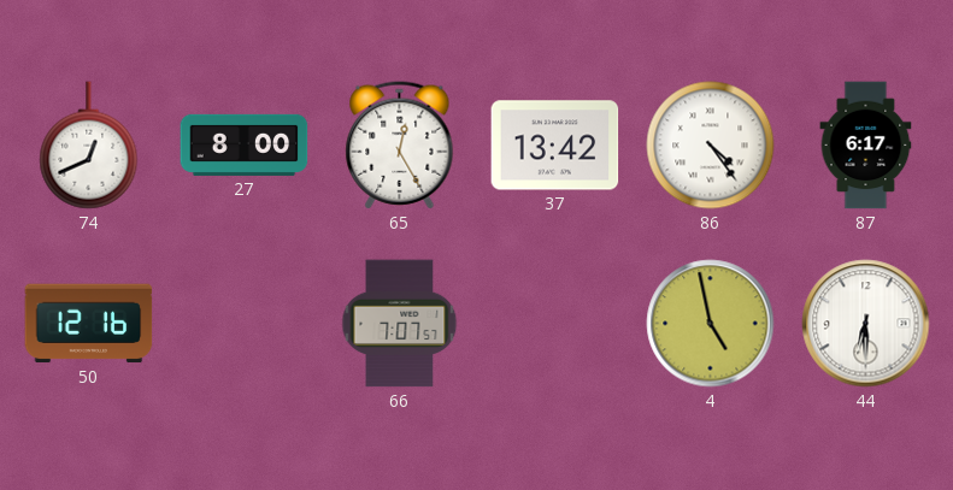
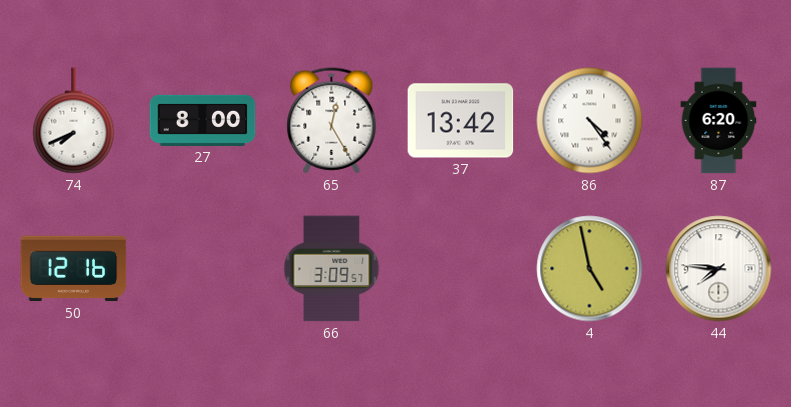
74: 12:41 -> 7:41 (74, 121)
87: 6:17 -> 6:20 (719, 121)
66: 7:07 -> 3:09 (332, 269)
44: 6:30 -> 7:46 (719, 269)
